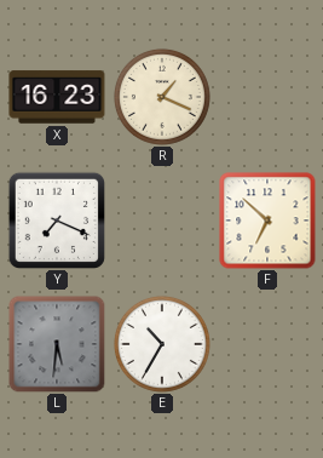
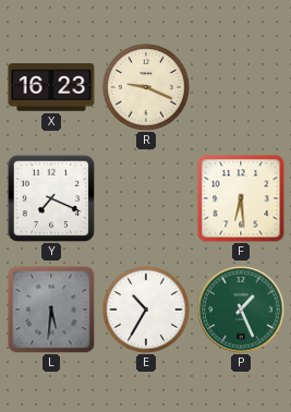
R: 1:19 -> 9:19 (146, 87)
F: 6:52 -> 6:29 (241, 198)
P: none -> 1:26 (241, 310)
